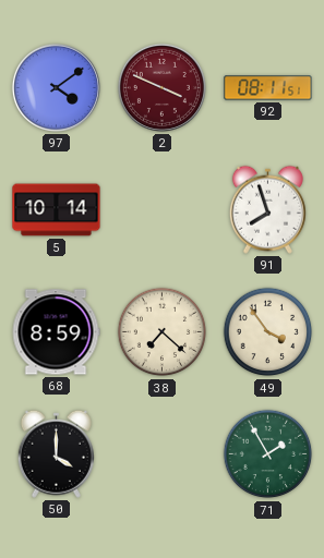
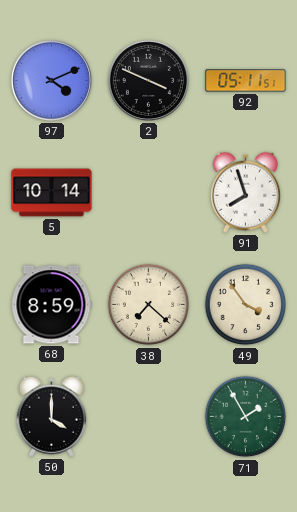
97: 4:09 -> 4:11 (51, 80)
2 dial: burgundy -> black (148, 80)
92: 08:11 -> 05:11 (246, 81)
